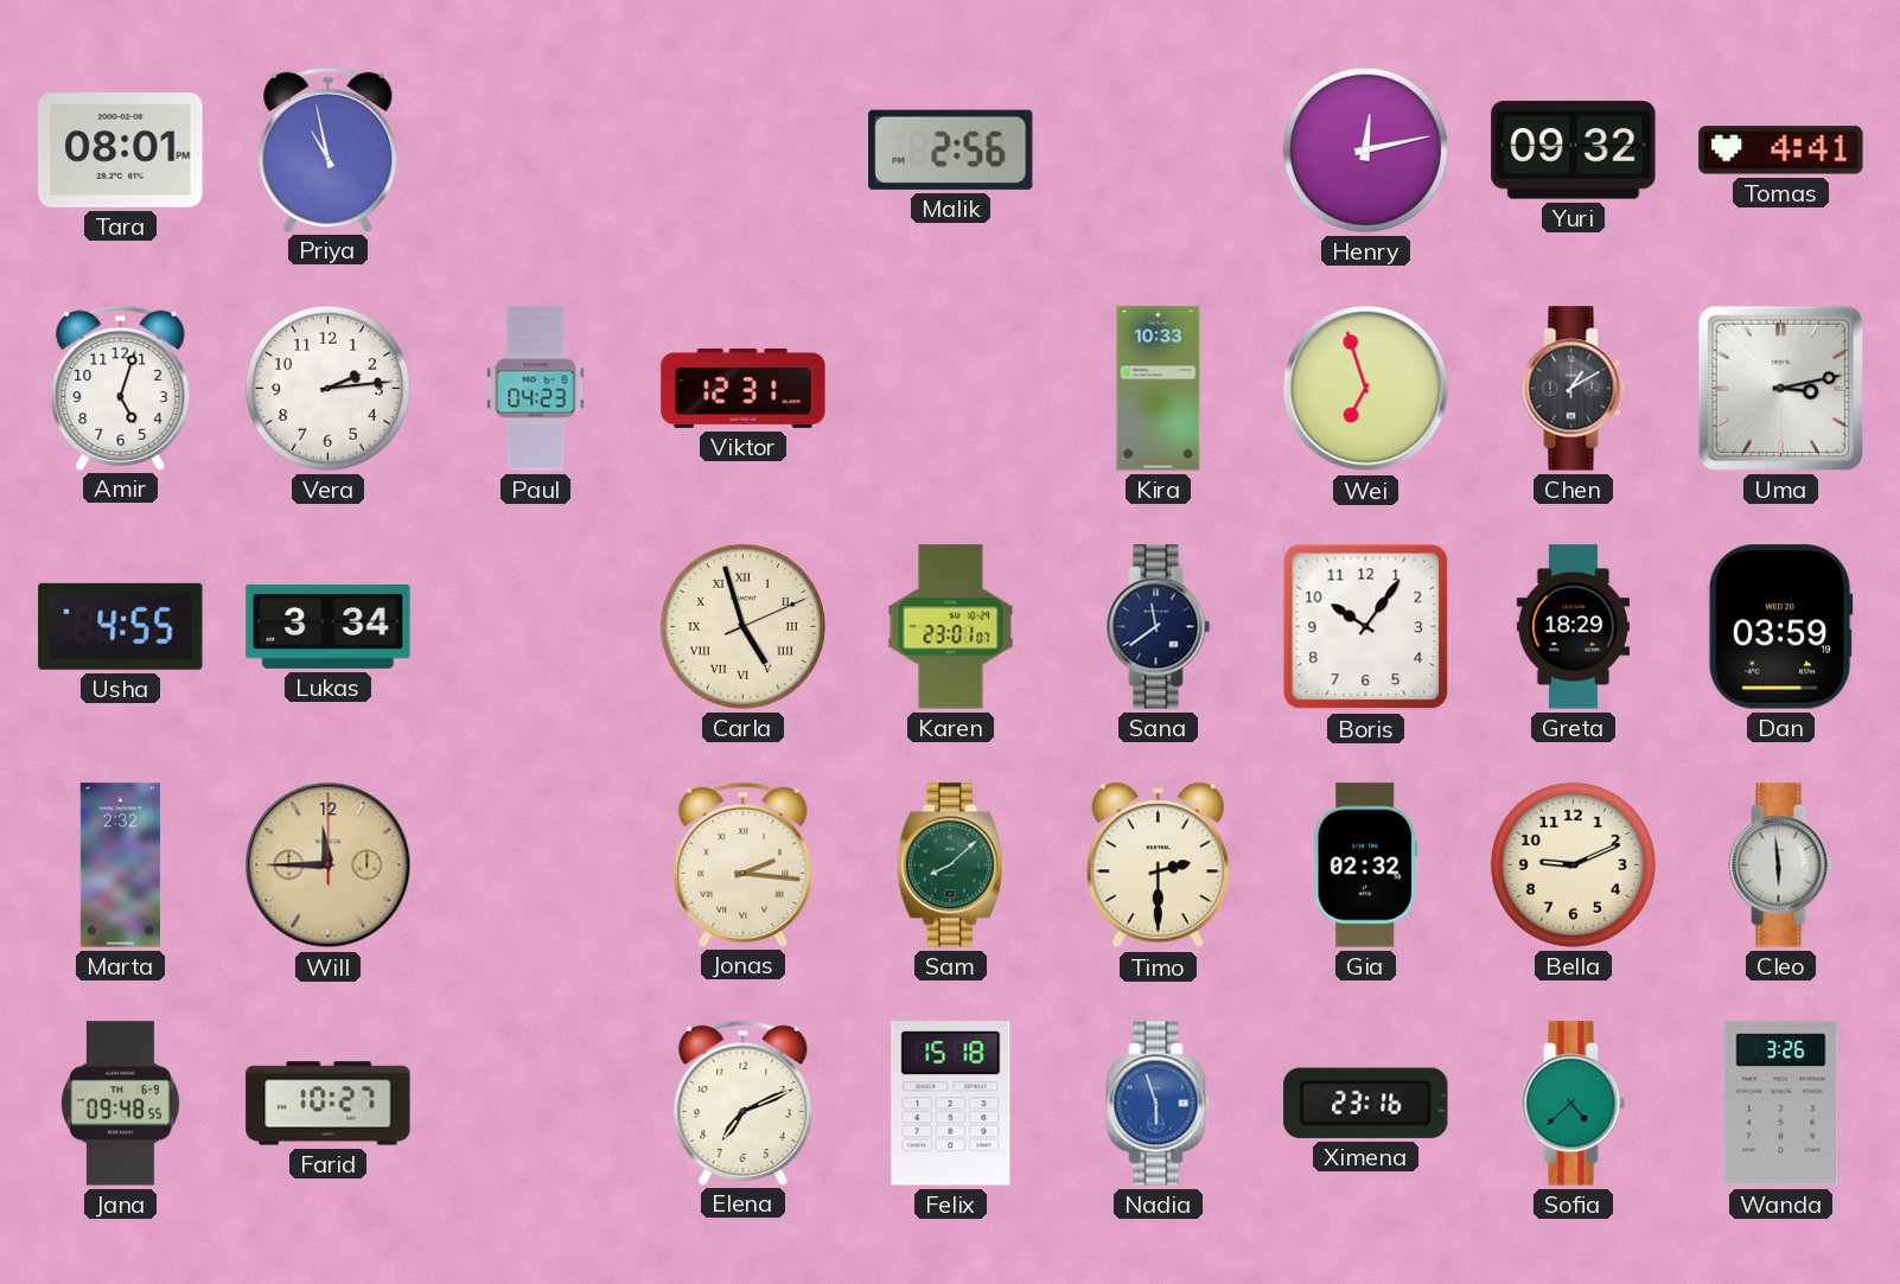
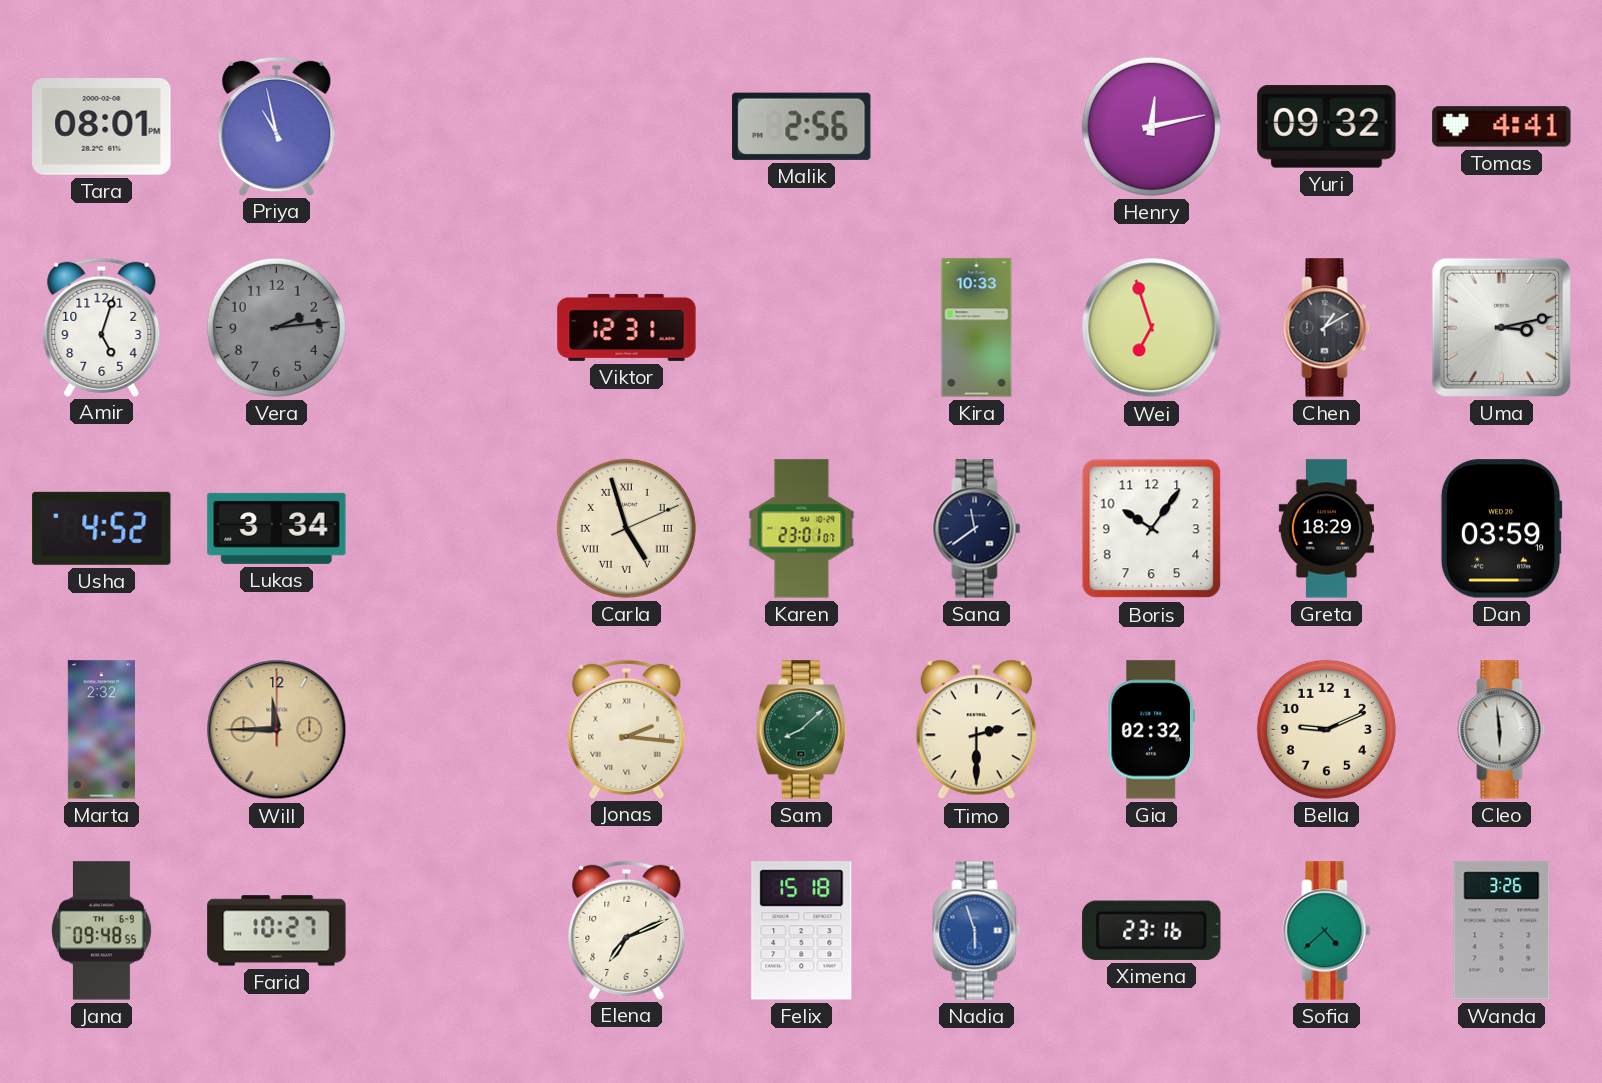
Vera dial: white -> grey (276, 327)
Paul: 04:23 -> none (536, 389)
Usha: 4:55 -> 4:52 (102, 528)
